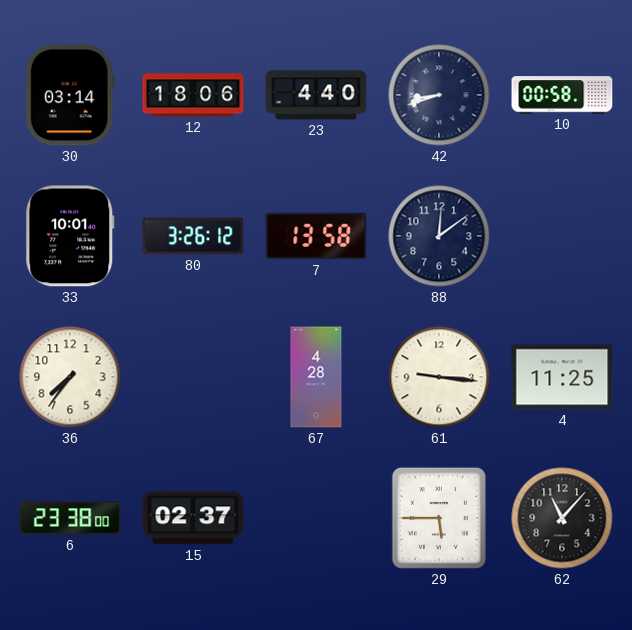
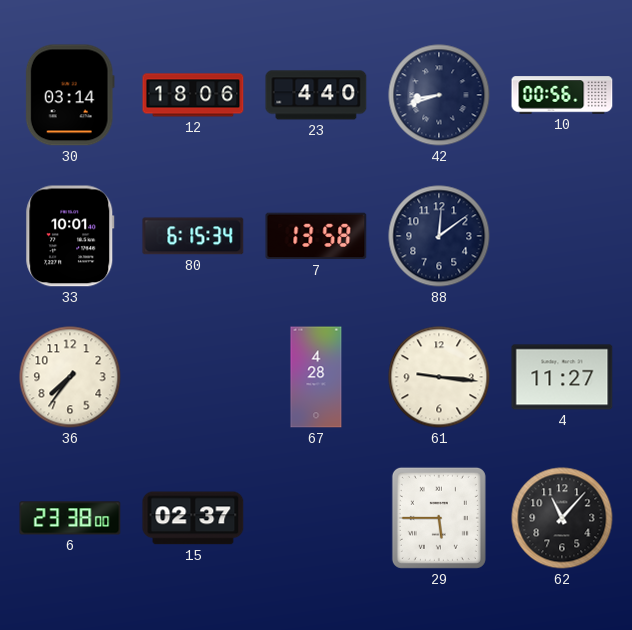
10: 00:58 -> 00:56 (562, 95)
80: 3:26 -> 6:15 (193, 236)
4: 11:25 -> 11:27 (562, 377)
